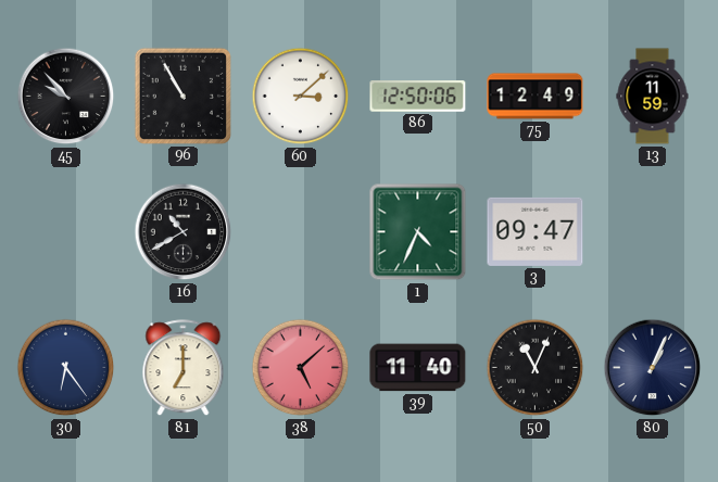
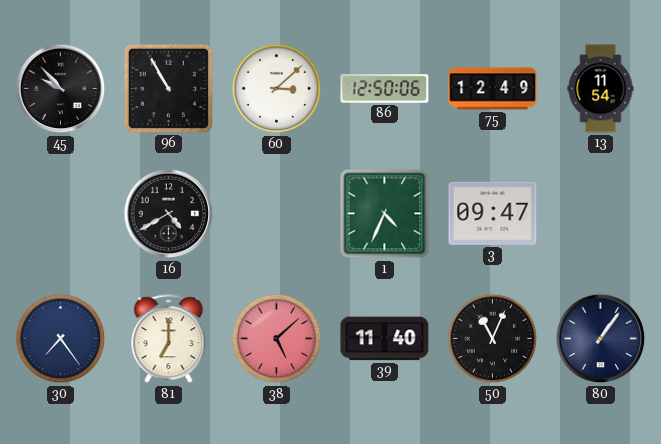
13: 11:59 -> 11:54 (601, 89)
16: 10:40 -> 4:40 (169, 214)
30: 6:24 -> 7:24 (61, 339)
80: 1:04 -> 1:06 (601, 339)
